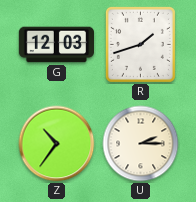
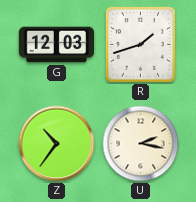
U: 2:15 -> 2:17 (141, 144)
